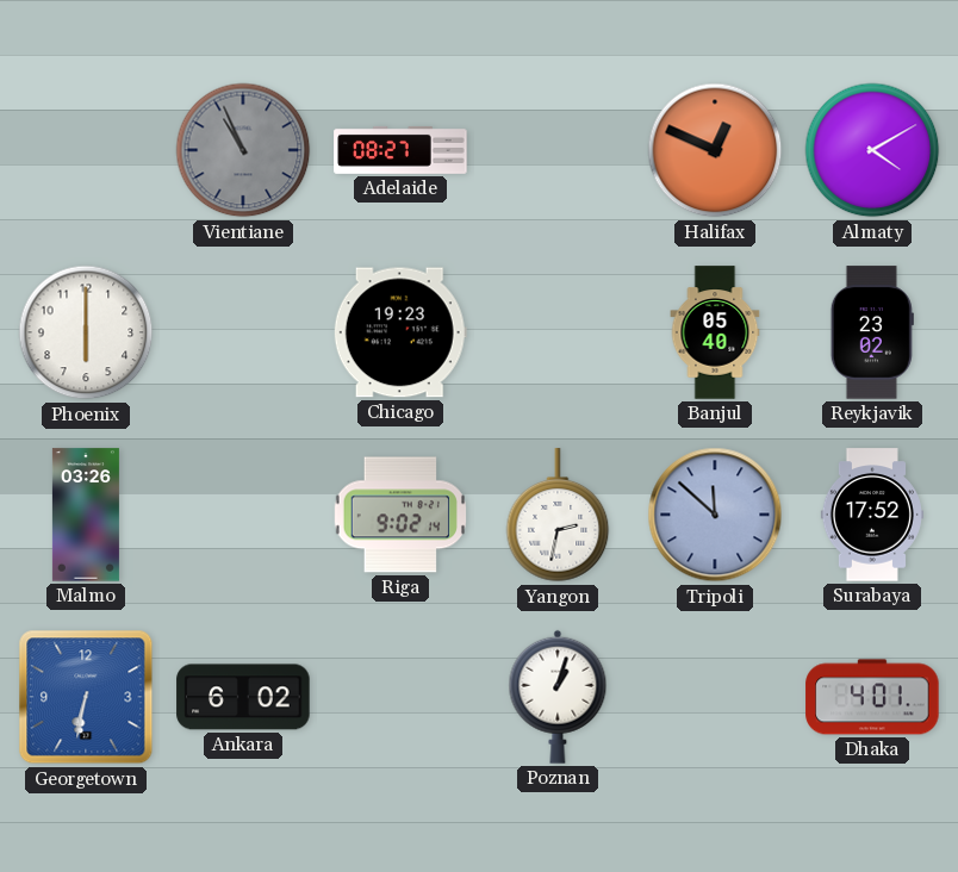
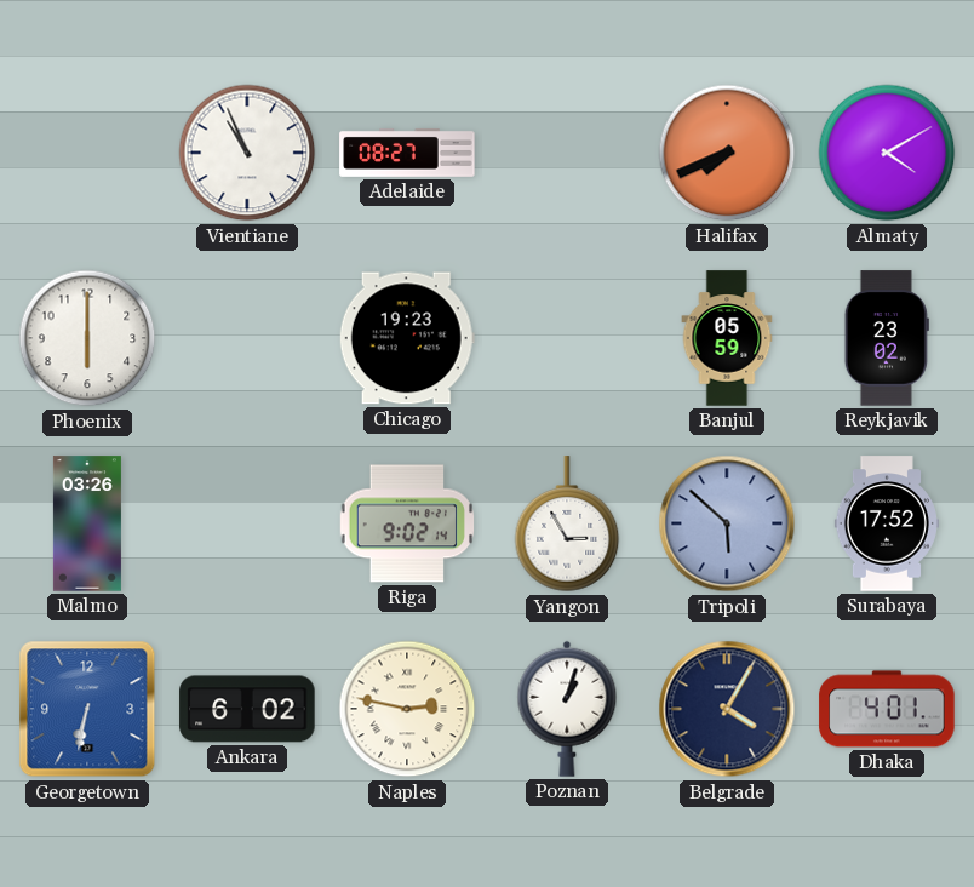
Vientiane dial: grey -> white (247, 153)
Halifax: 12:49 -> 7:41 (727, 153)
Banjul: 05:40 -> 05:59 (727, 338)
Yangon: 2:32 -> 2:55 (567, 525)
Tripoli: 11:52 -> 5:52 (727, 523)
Naples: none -> 2:47 (407, 709)
Belgrade: none -> 4:05 (727, 709)
